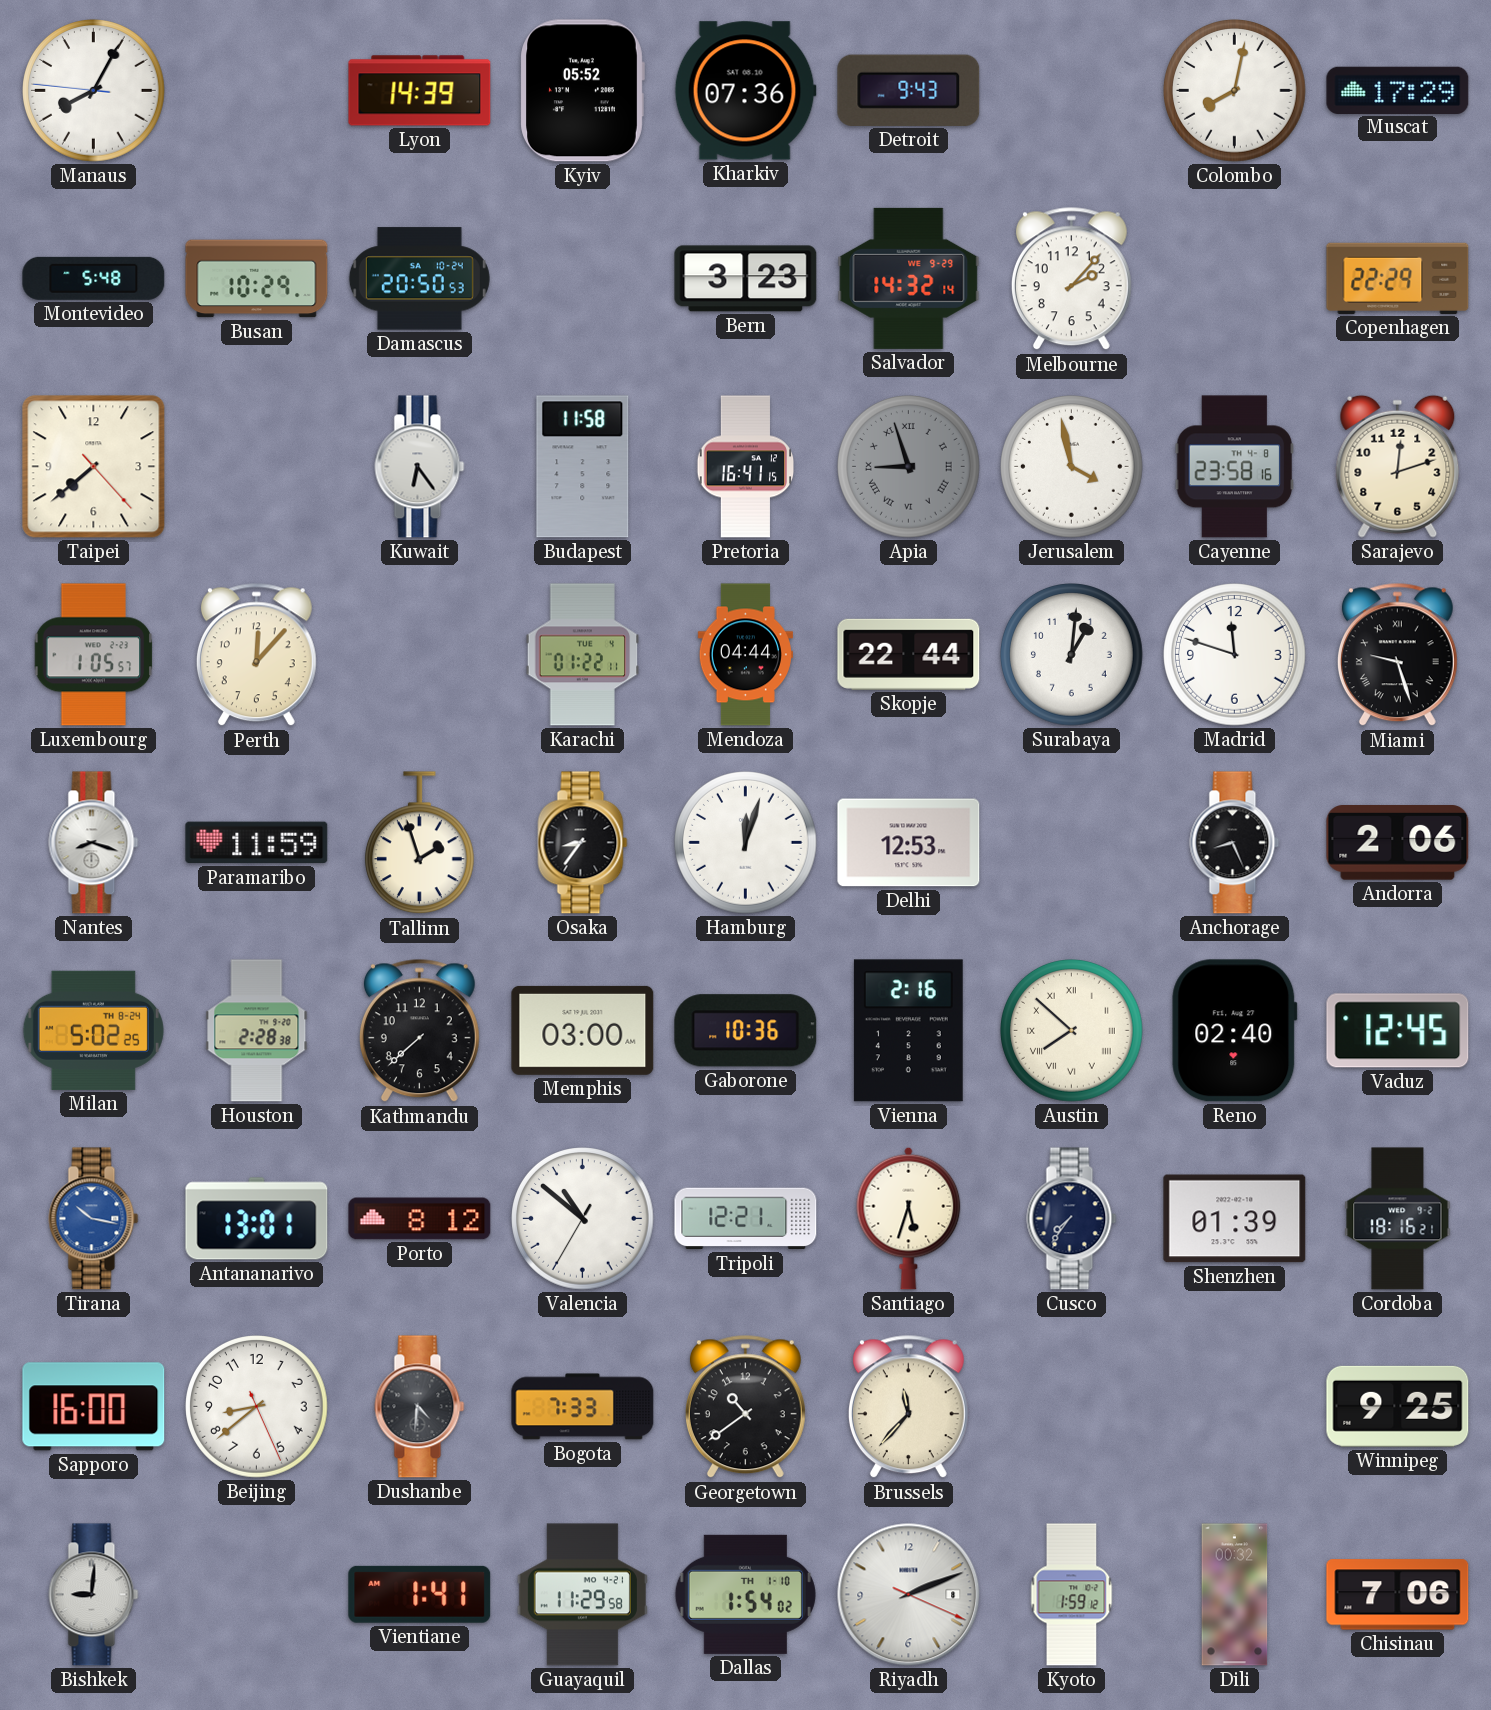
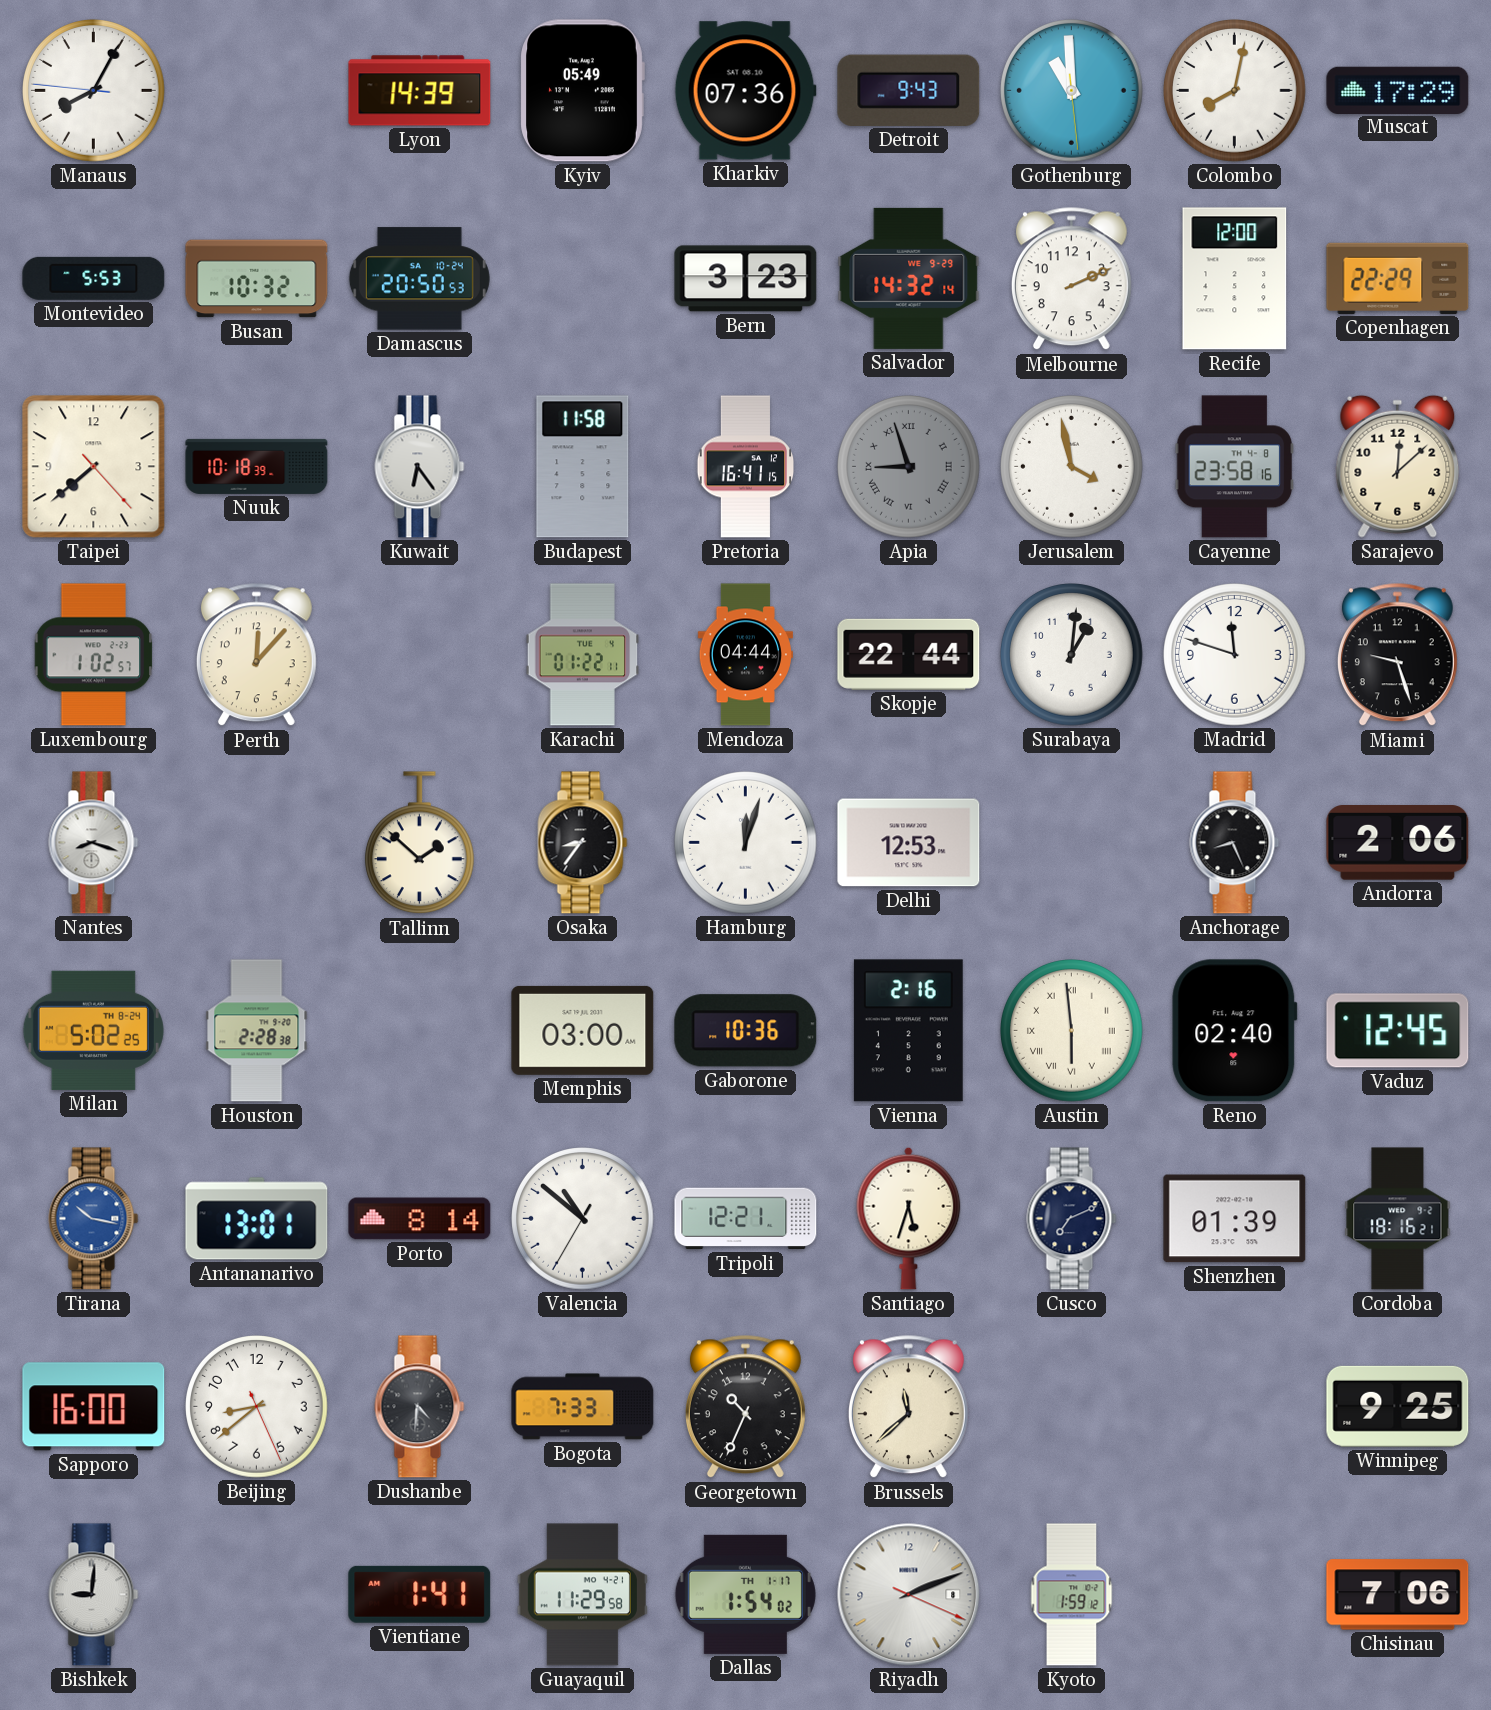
Kyiv: 05:52 -> 05:49 (582, 91)
Gothenburg: none -> 10:59 (1072, 91)
Montevideo: 5:48 -> 5:53 (94, 278)
Busan: 10:29 -> 10:32 (257, 279)
Melbourne: 2:07 -> 2:11 (1071, 279)
Recife: none -> 12:00 (1235, 279)
Nuuk: none -> 10:18 (257, 466)
Sarajevo: 12:12 -> 12:08 (1398, 466)
Luxembourg: 1:05 -> 1:02 (94, 655)
Miami numerals: Roman -> Arabic (1397, 655)
Paramaribo: 11:59 -> none (257, 843)
Tallinn: 1:57 -> 1:52 (419, 843)
Kathmandu: 7:38 -> none (419, 1031)
Austin: 7:52 -> 5:59 (1072, 1031)
Porto: 8:12 -> 8:14 (420, 1219)
Cusco: 7:36 -> 7:11 (1072, 1219)
Georgetown: 10:39 -> 10:34 (745, 1407)
Brussels: 11:37 -> 11:38 (908, 1407)
Dallas date: TH 1-10 -> TH 1-17 (745, 1594)
Dili: 00:32 -> none (1235, 1595)
